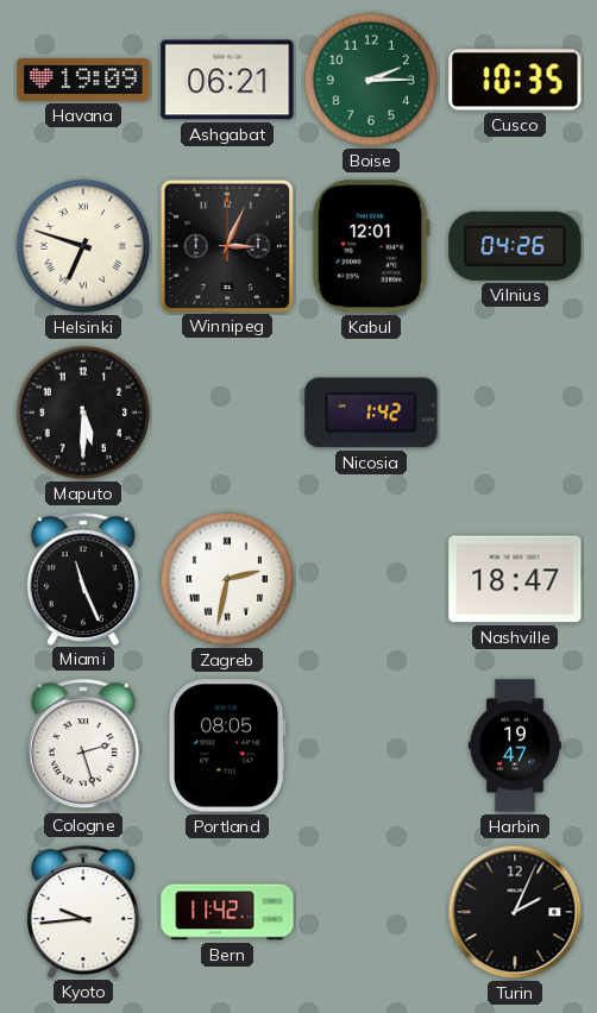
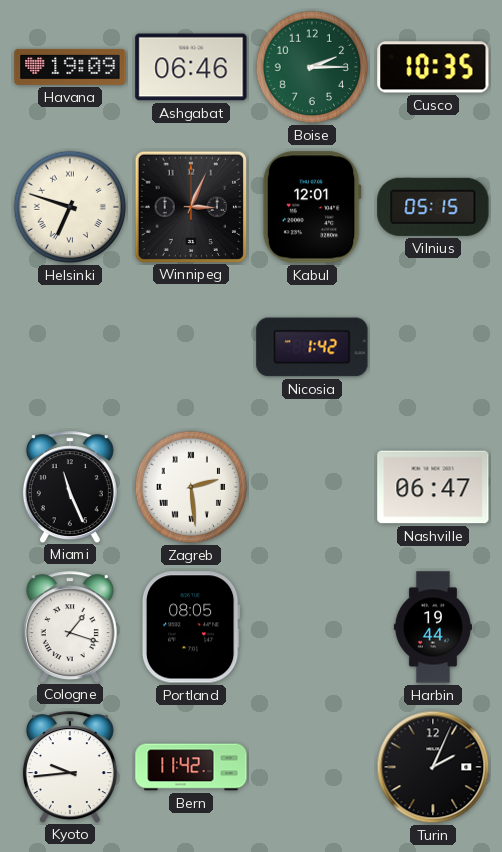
Ashgabat: 06:21 -> 06:46 (191, 67)
Vilnius: 04:26 -> 05:15 (433, 207)
Maputo: 5:30 -> none (83, 413)
Zagreb: 2:32 -> 2:29 (191, 487)
Nashville: 18:47 -> 06:47 (433, 487)
Cologne: 2:27 -> 1:18 (70, 627)
Harbin: 19:47 -> 19:44 (433, 627)
